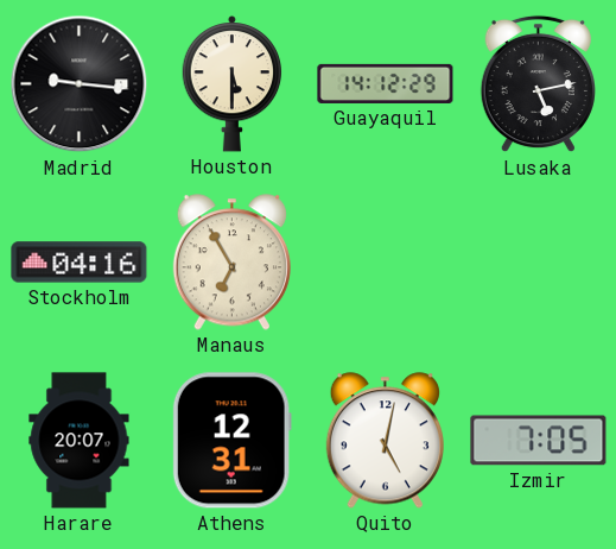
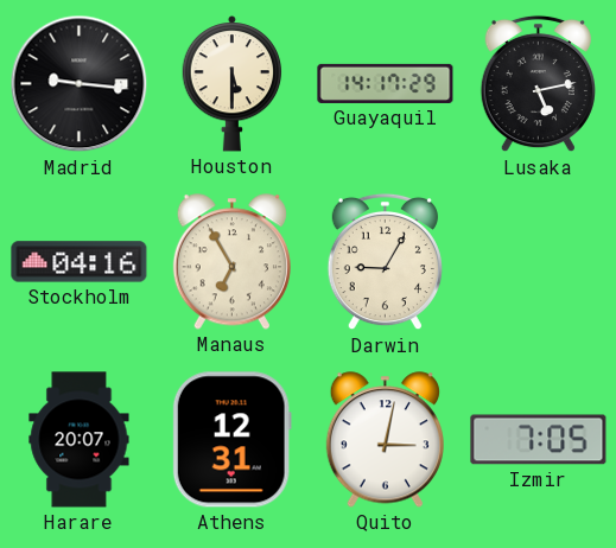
Guayaquil: 14:12 -> 14:17 (386, 83)
Darwin: none -> 9:05 (385, 262)
Quito: 5:02 -> 3:02 (385, 440)
